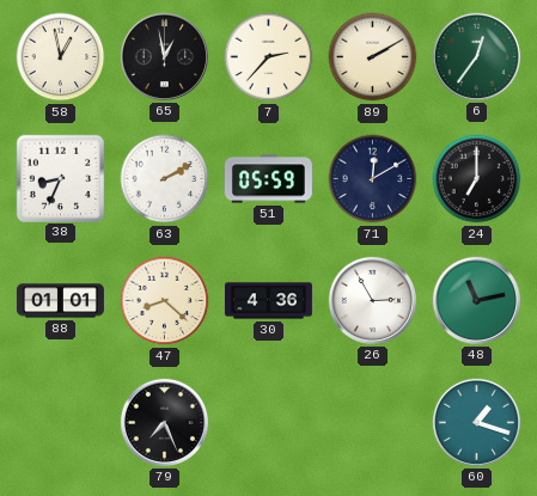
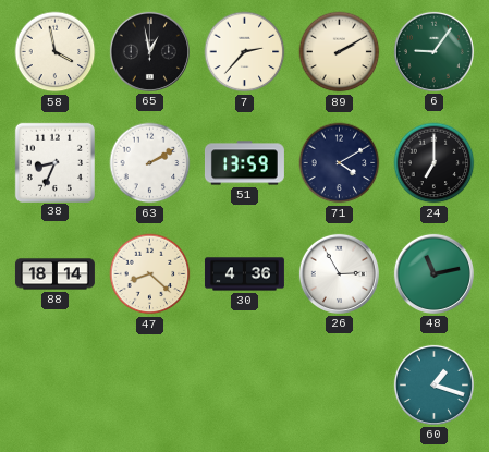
58: 12:58 -> 3:58 (56, 52)
6: 12:36 -> 9:06 (433, 51)
51: 05:59 -> 13:59 (244, 163)
71: 12:10 -> 4:10 (340, 163)
88: 01:01 -> 18:14 (54, 274)
79: 7:26 -> none (164, 422)
